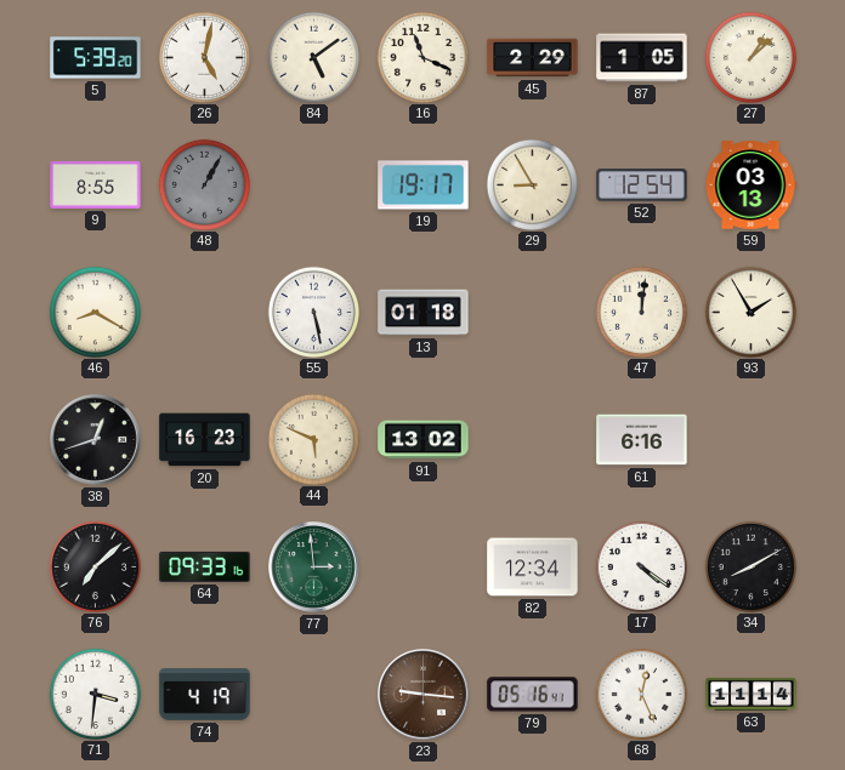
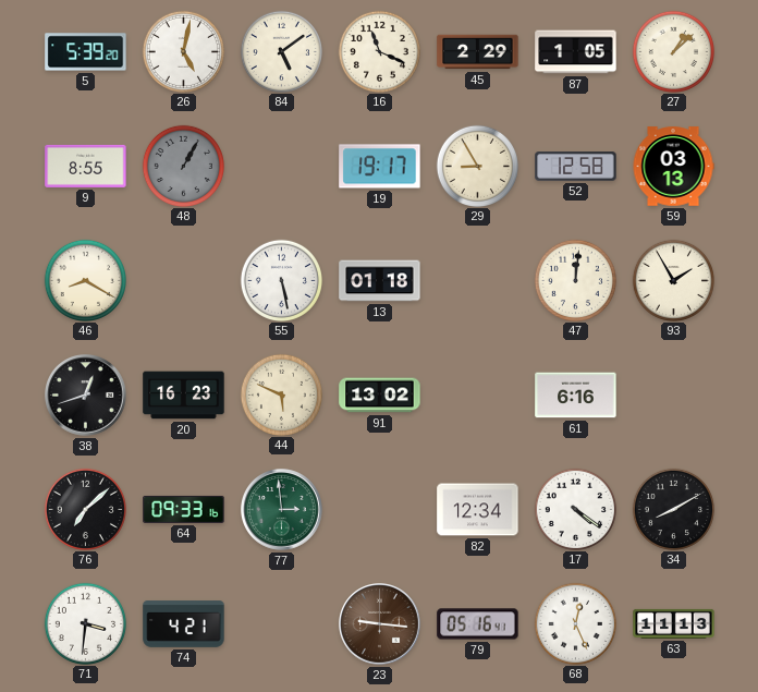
52: 12:54 -> 12:58 (576, 167)
74: 4:19 -> 4:21 (184, 624)
63: 11:14 -> 11:13 (674, 623)
